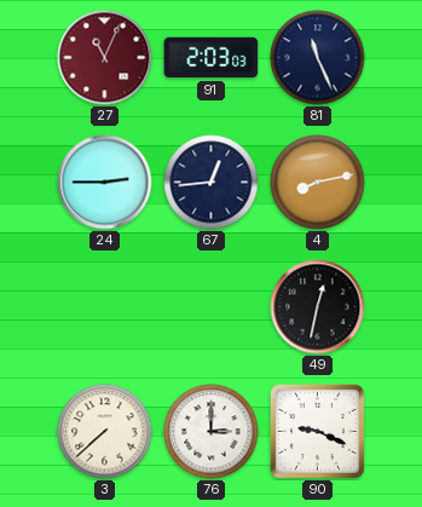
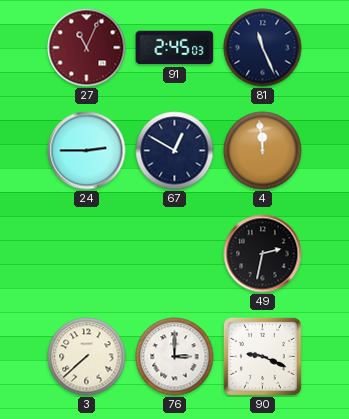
91: 2:03 -> 2:45 (175, 48)
67: 12:44 -> 12:50 (175, 151)
4: 8:13 -> 11:59 (263, 151)
49: 12:32 -> 2:32 (263, 254)
